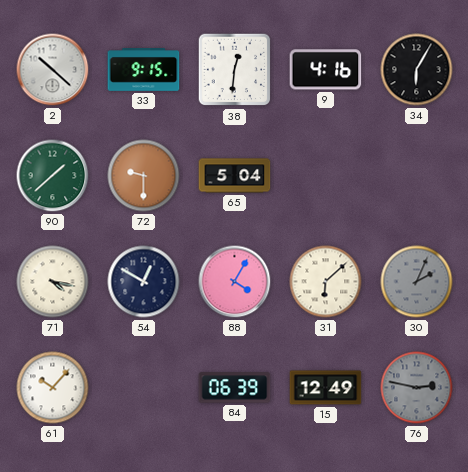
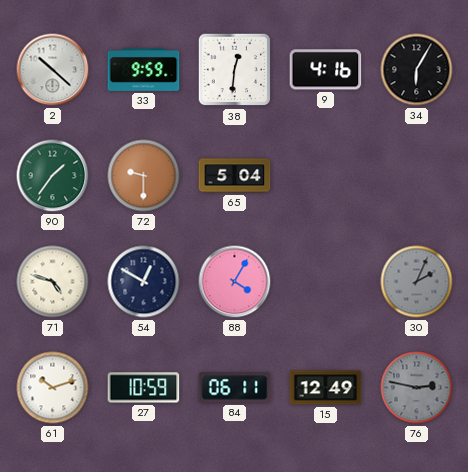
33: 9:15 -> 9:59 (144, 70)
90: 1:38 -> 1:36 (53, 176)
71: 4:17 -> 4:48 (53, 282)
31: 6:08 -> none (326, 282)
61: 10:07 -> 10:12 (53, 388)
27: none -> 10:59 (144, 388)
84: 06:39 -> 06:11 (235, 388)
